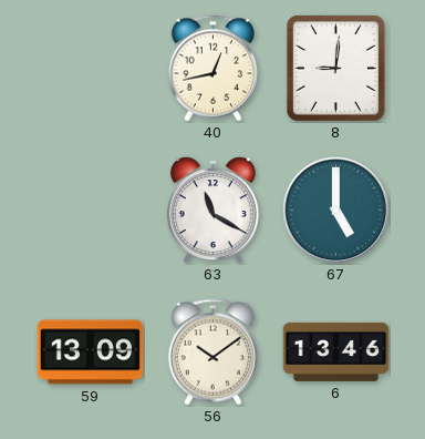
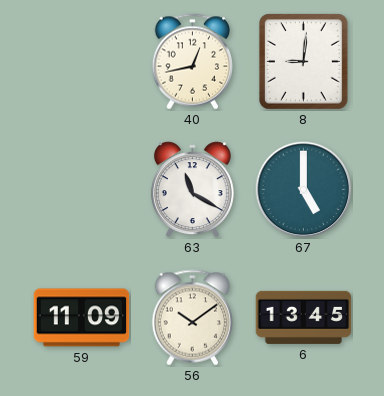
59: 13:09 -> 11:09 (82, 318)
6: 13:46 -> 13:45 (304, 317)
